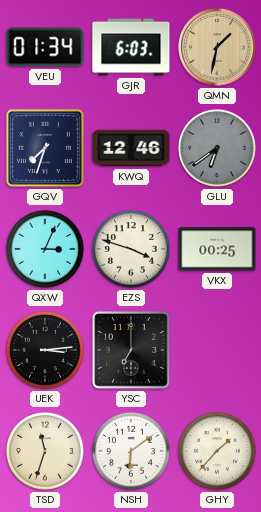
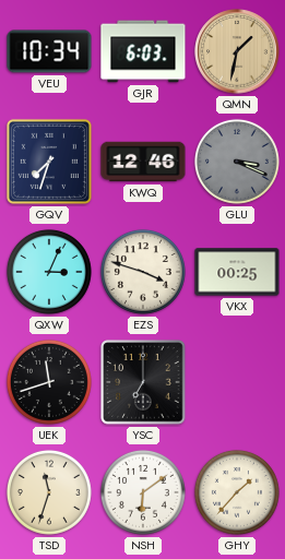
VEU: 01:34 -> 10:34 (49, 51)
GLU: 6:39 -> 3:19 (237, 162)
UEK: 3:14 -> 11:42 (49, 382)
